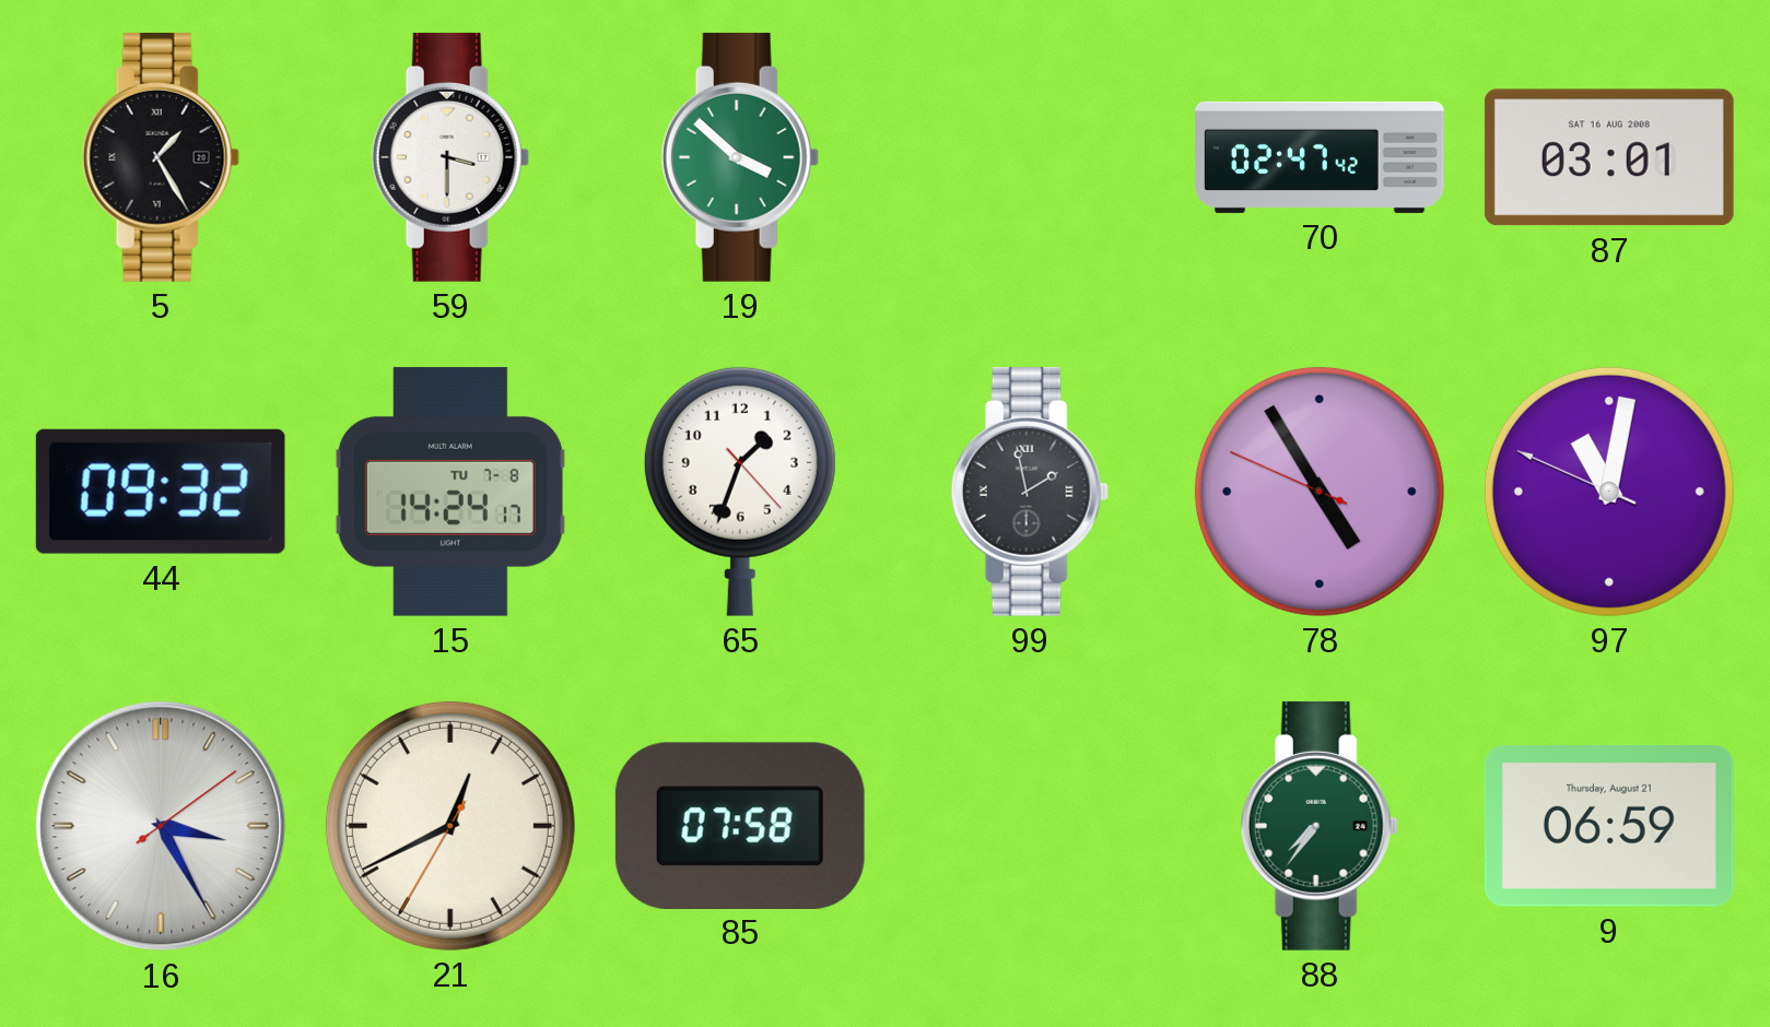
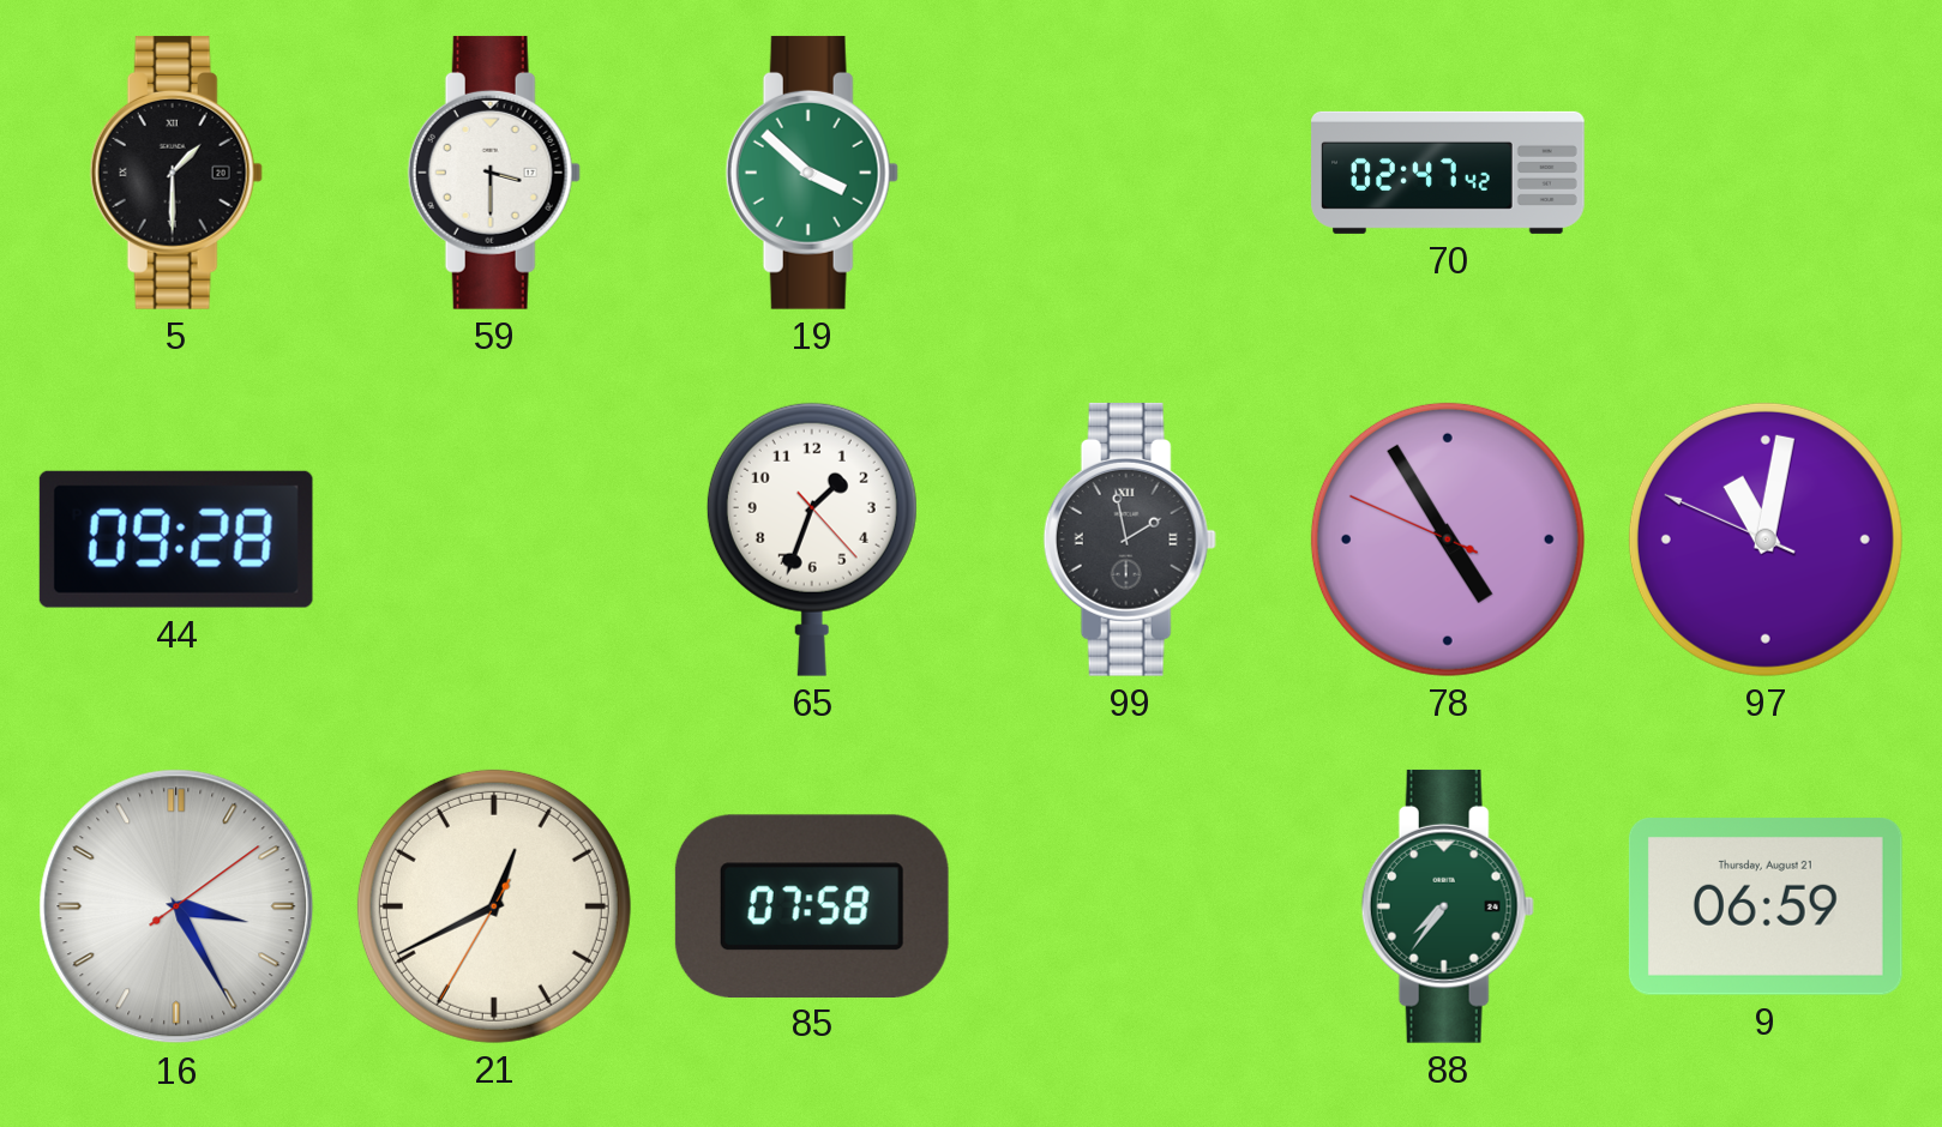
5: 1:25 -> 1:30 (176, 173)
87: 03:01 -> none (1609, 157)
44: 09:32 -> 09:28 (176, 540)
15: 14:24 -> none (450, 492)
